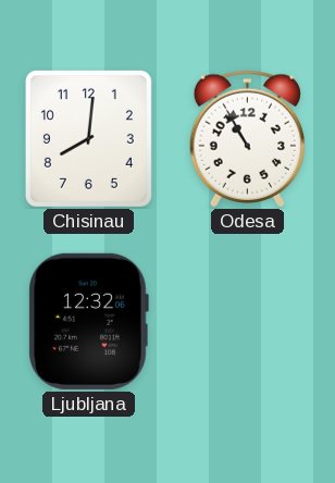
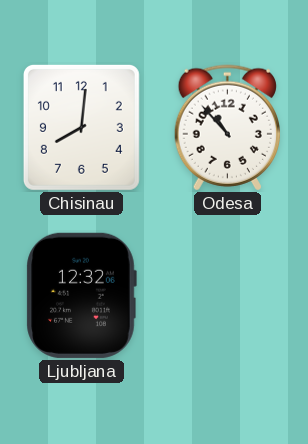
Odesa: 10:55 -> 10:53 (227, 128)
